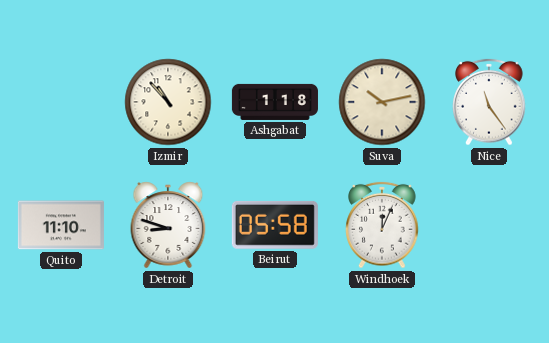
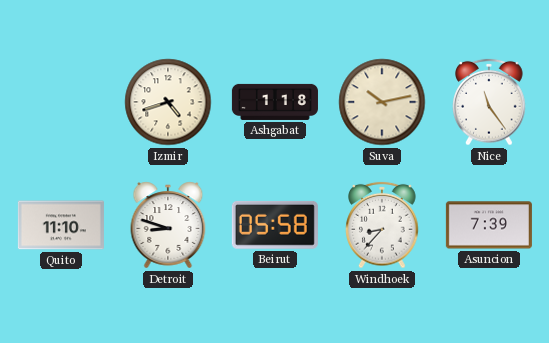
Izmir: 10:53 -> 4:42 (168, 102)
Windhoek: 12:04 -> 8:37 (382, 225)
Asuncion: none -> 7:39 (489, 225)
